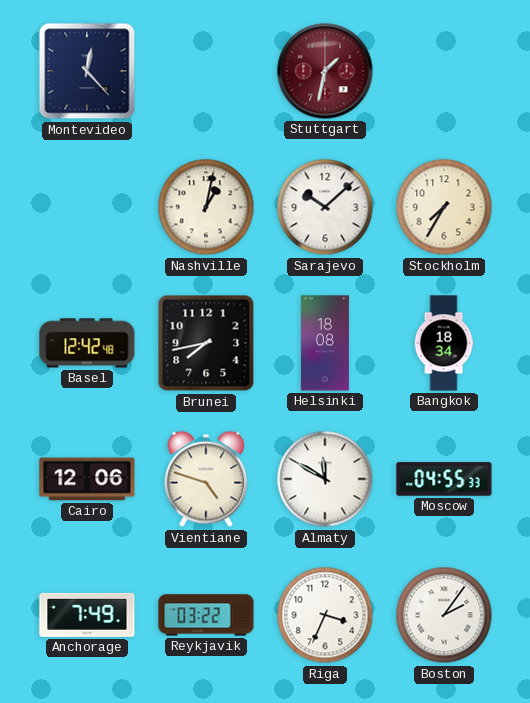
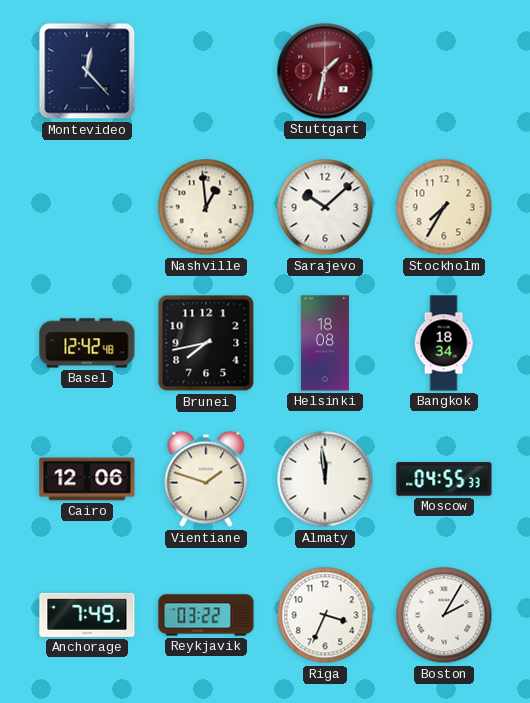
Nashville: 1:02 -> 12:59 (206, 207)
Vientiane: 4:48 -> 1:48 (206, 479)
Almaty: 11:50 -> 11:59 (325, 479)
Boston: 2:06 -> 2:05 (444, 615)
